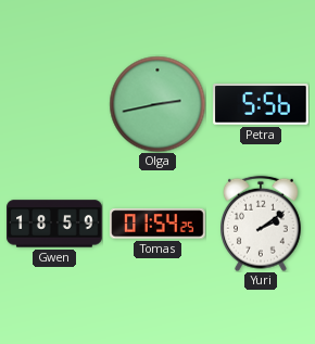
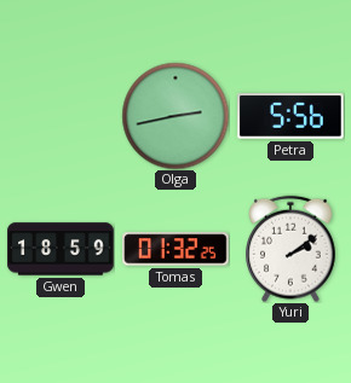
Tomas: 01:54 -> 01:32 (175, 249)
